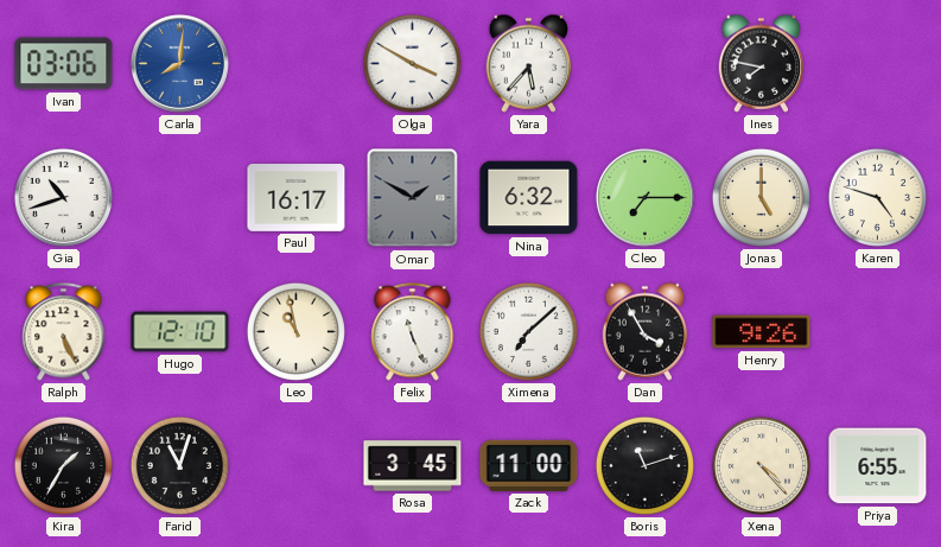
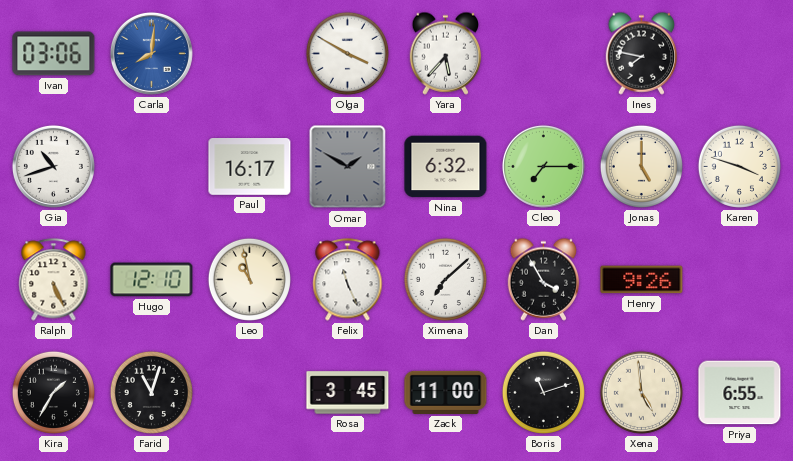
Karen: 4:48 -> 3:48 (739, 166)
Xena: 4:23 -> 4:59 (641, 392)
